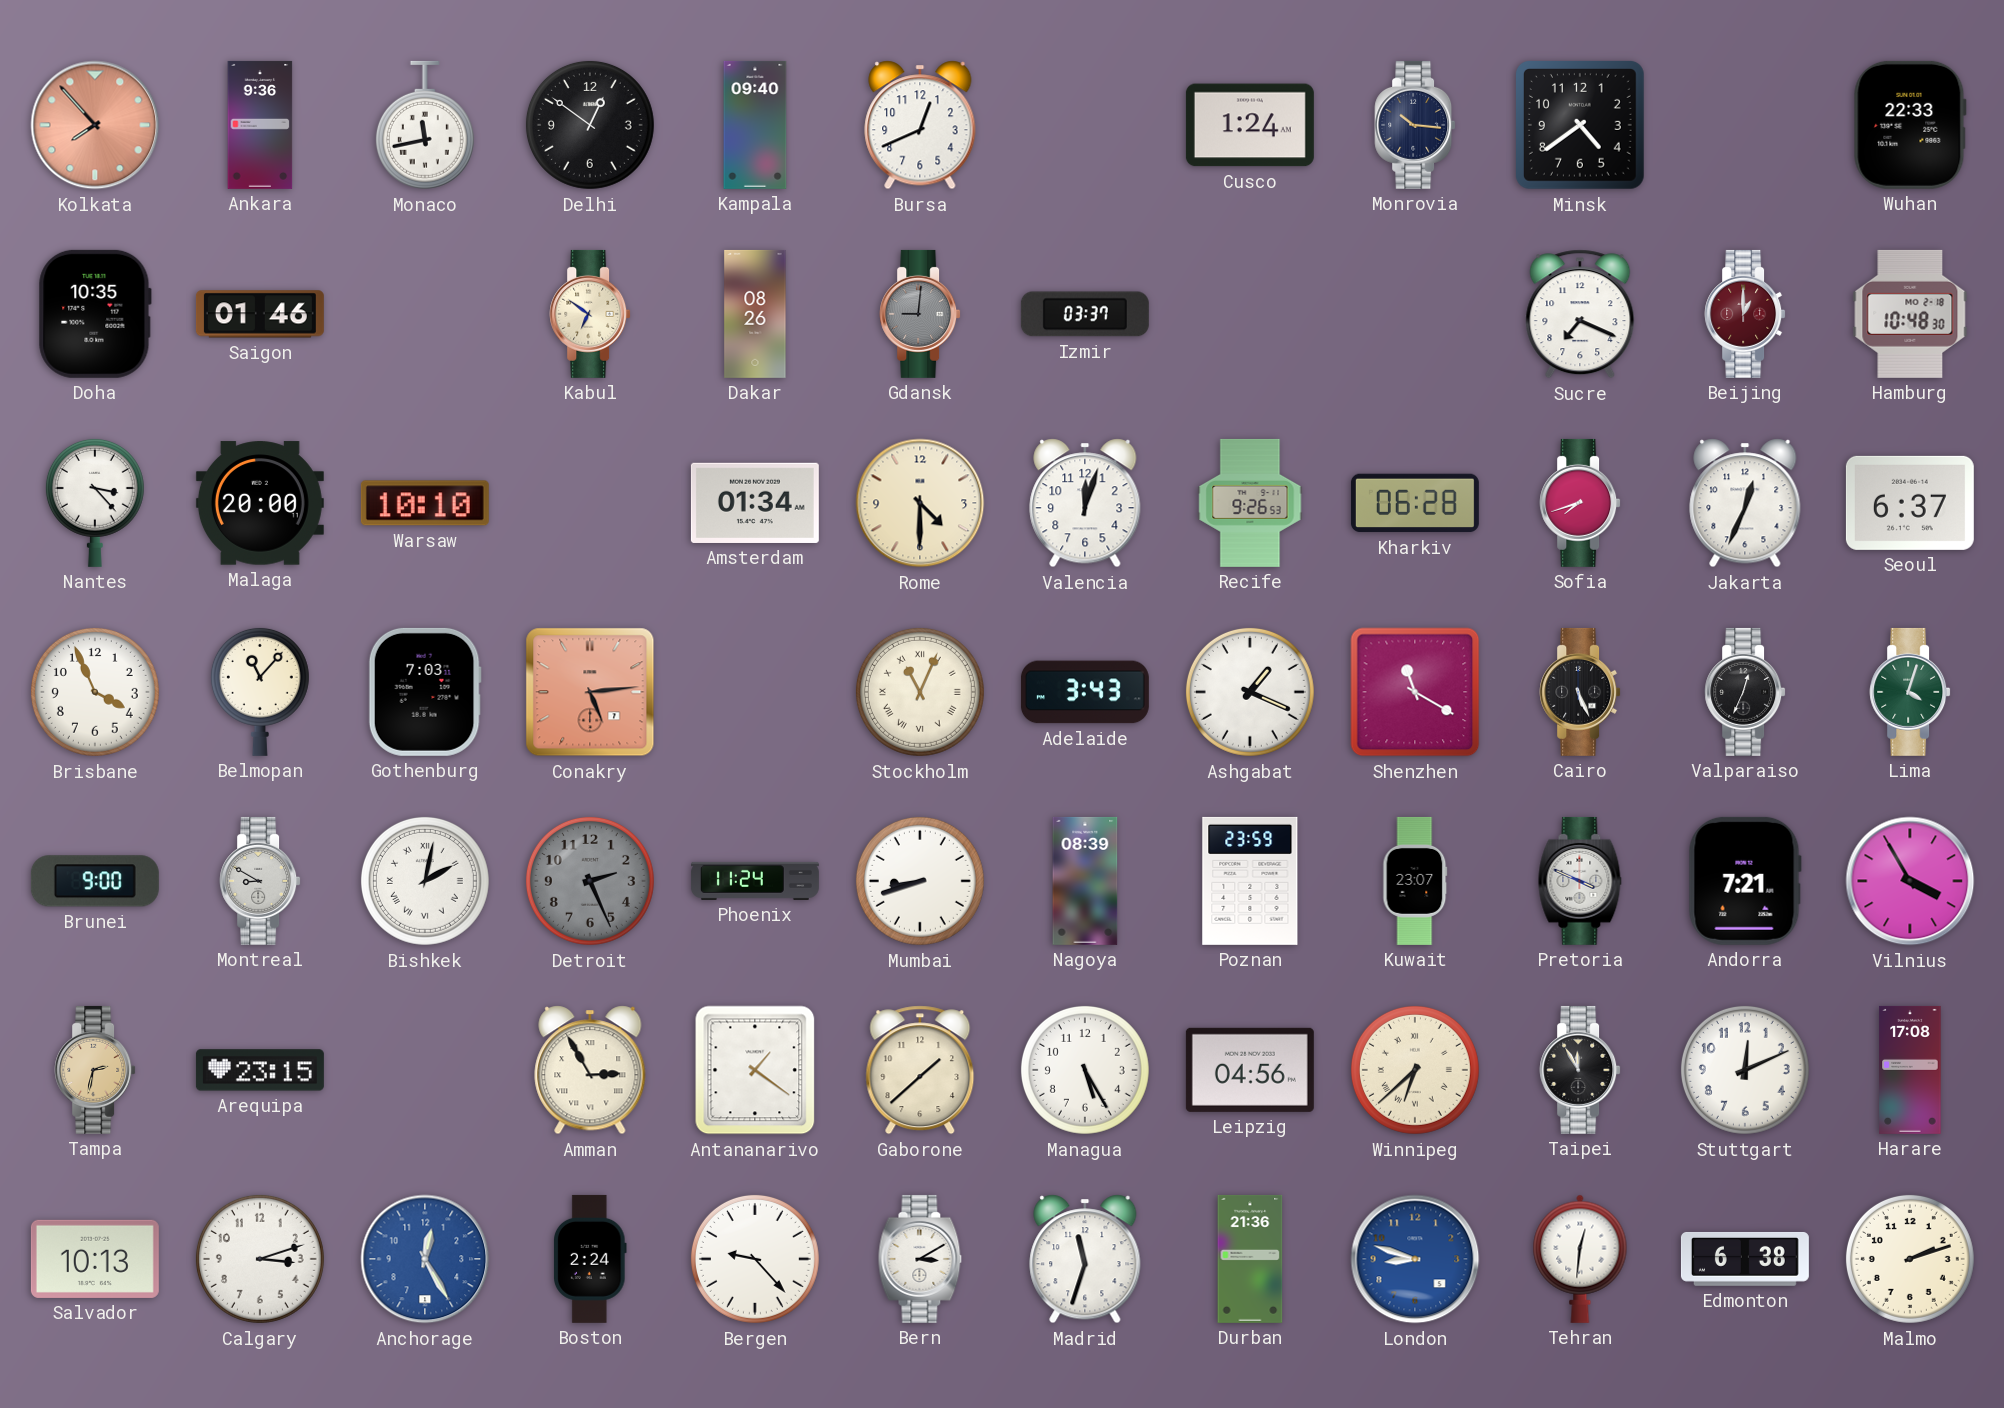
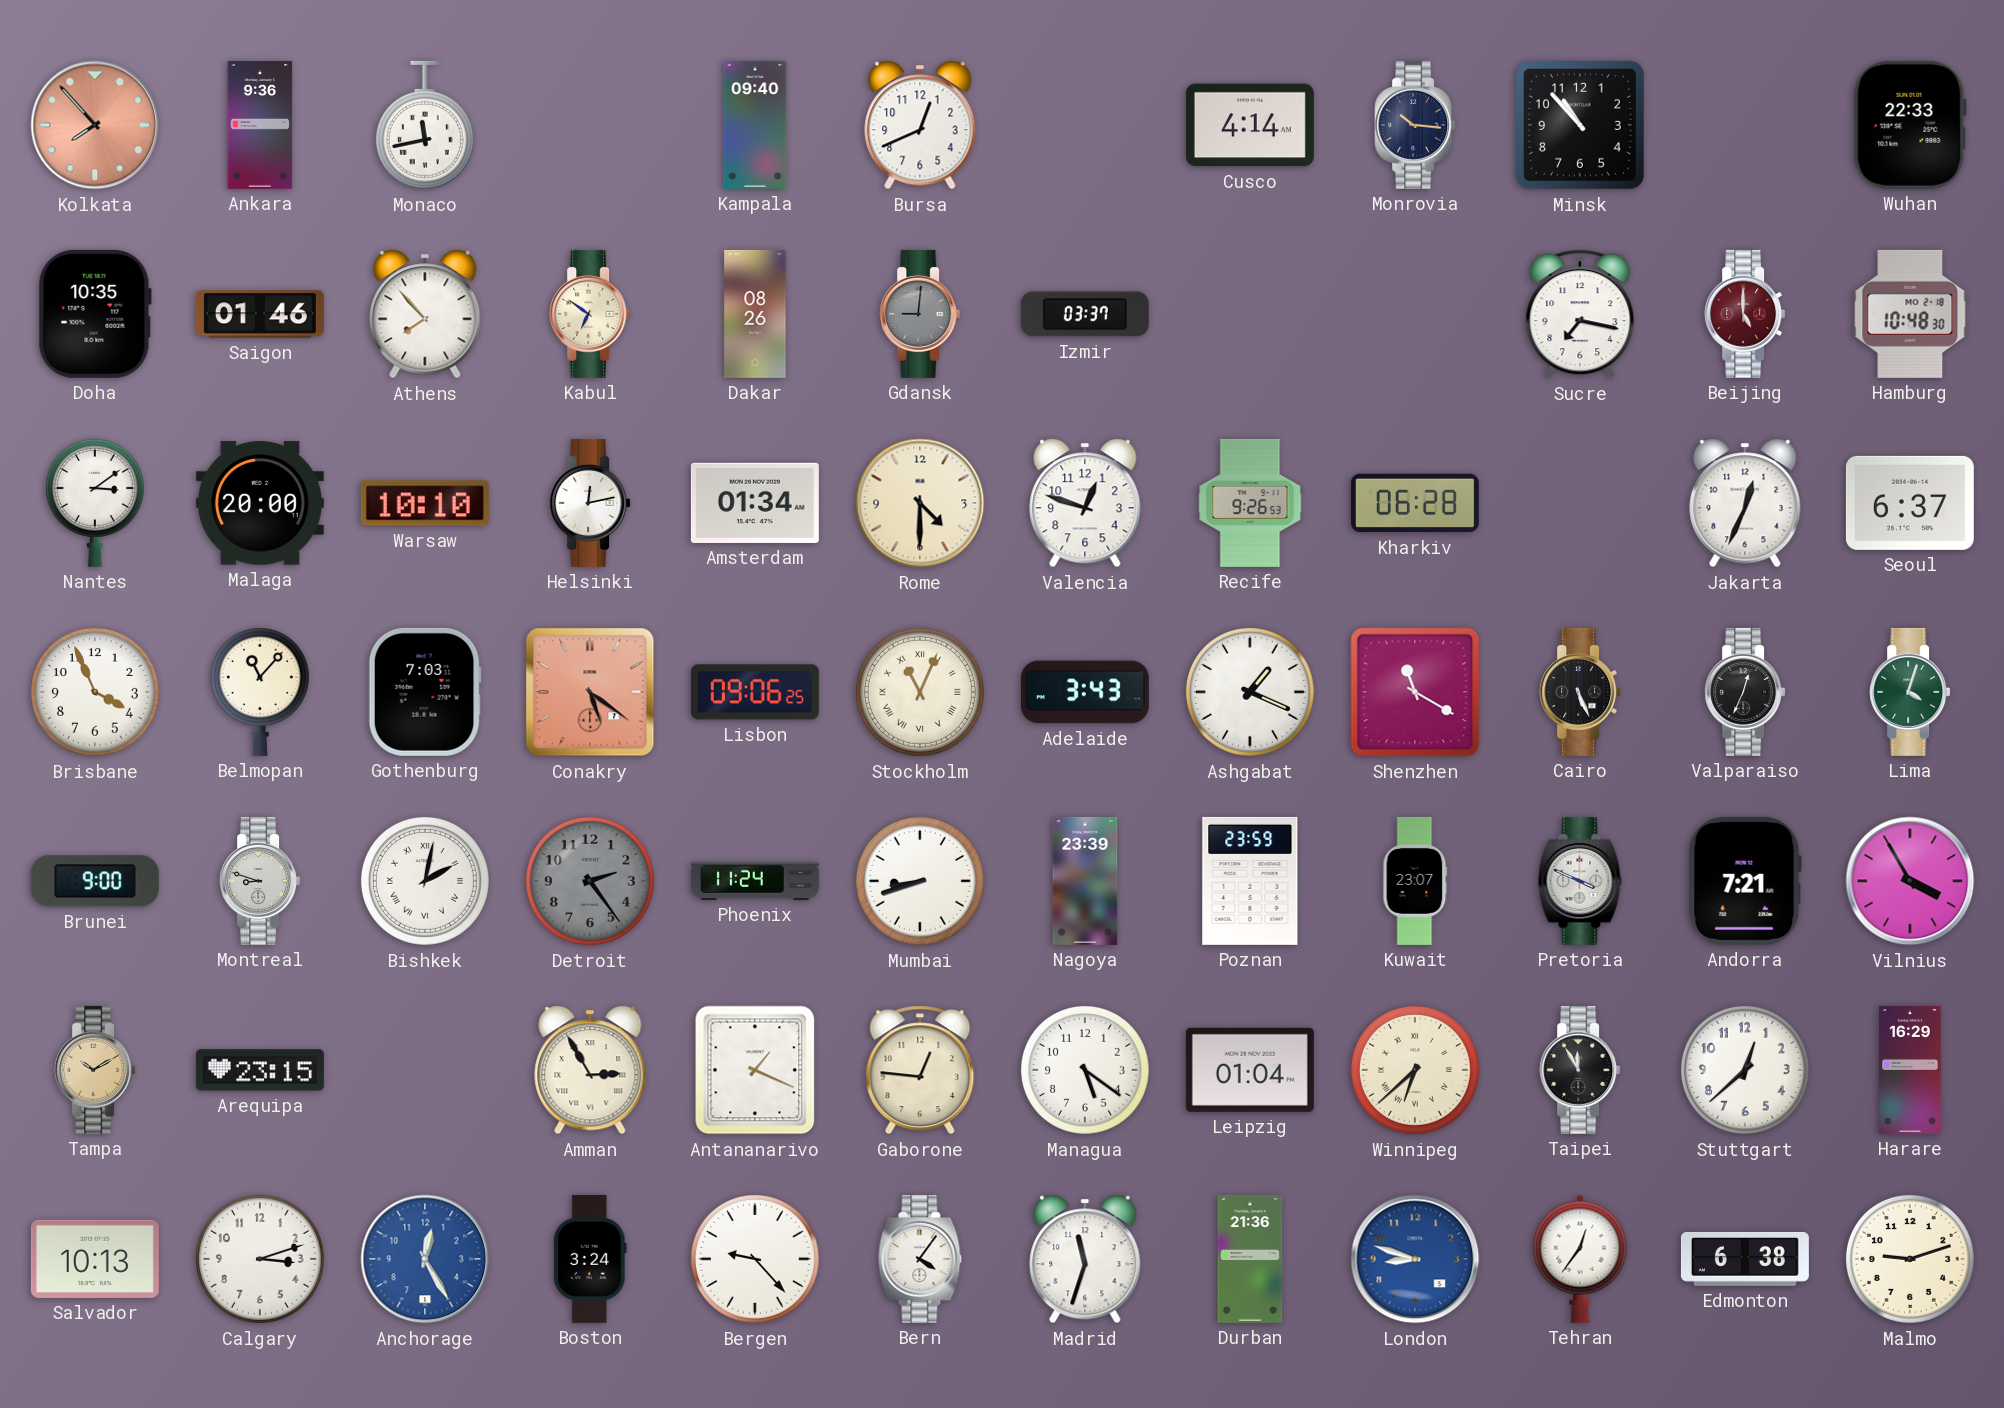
Delhi: 12:51 -> none (590, 125)
Cusco: 1:24 -> 4:14 (1250, 125)
Minsk: 4:39 -> 10:53 (1580, 125)
Athens: none -> 7:53 (425, 314)
Sucre: 7:19 -> 7:17 (1580, 314)
Beijing: 1:00 -> 5:00 (1745, 314)
Nantes: 3:23 -> 3:09 (95, 502)
Helsinki: none -> 12:13 (590, 503)
Valencia: 12:03 -> 12:48 (1085, 503)
Sofia: 7:42 -> none (1580, 503)
Conakry: 5:14 -> 5:21 (590, 692)
Lisbon: none -> 09:06 (755, 692)
Montreal: 8:50 -> 8:48 (260, 881)
Detroit: 2:26 -> 2:24 (590, 881)
Nagoya: 08:39 -> 23:39 (1085, 881)
Tampa: 2:32 -> 10:10 (95, 1070)
Antananarivo: 1:21 -> 1:19 (755, 1070)
Gaborone: 1:38 -> 12:46 (920, 1070)
Managua: 5:25 -> 5:21 (1085, 1070)
Leipzig: 04:56 -> 01:04 (1250, 1070)
Stuttgart: 12:11 -> 12:38 (1745, 1070)
Harare: 17:08 -> 16:29 (1910, 1070)
Boston: 2:24 -> 3:24 (591, 1259)
Bern: 3:10 -> 4:06 (920, 1259)
Tehran: 12:31 -> 12:36 (1580, 1259)
Malmo: 2:12 -> 9:12 (1910, 1259)
